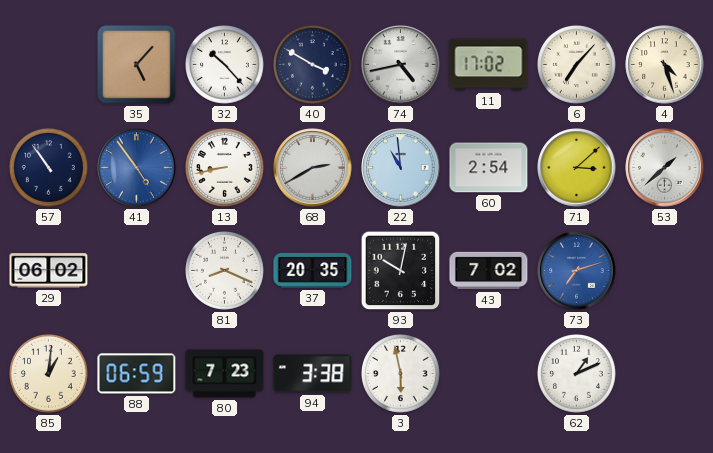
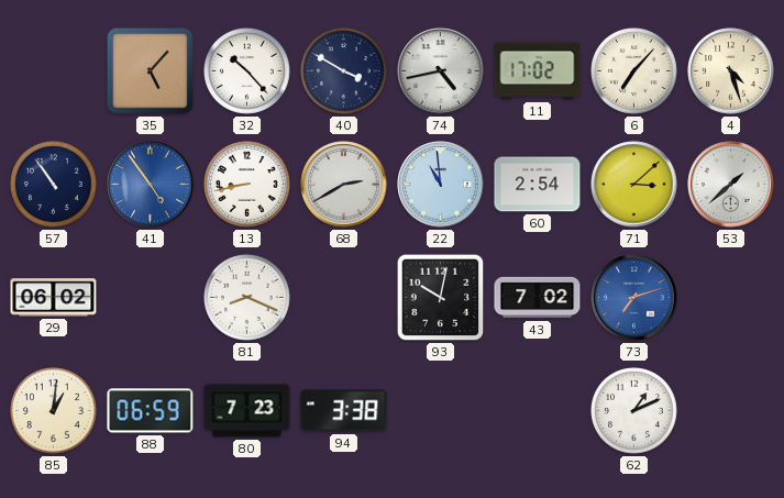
37: 20:35 -> none (313, 270)
3: 5:58 -> none (401, 374)
